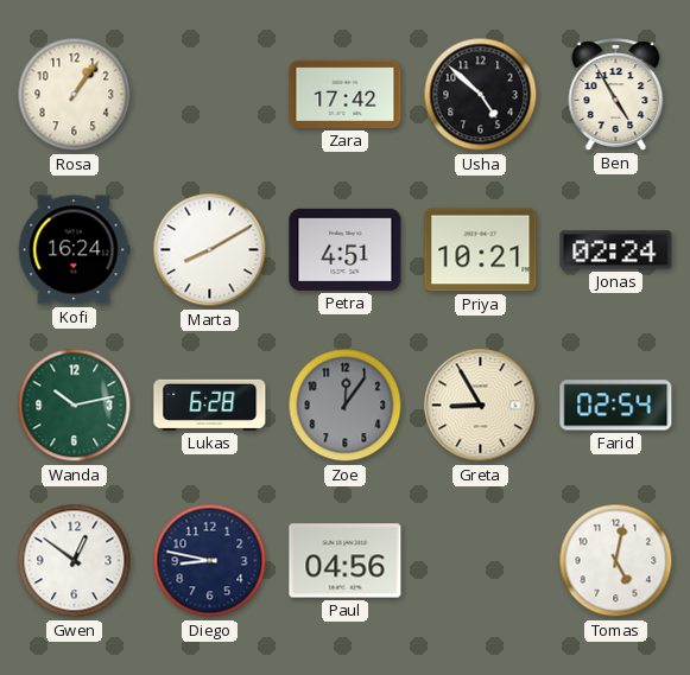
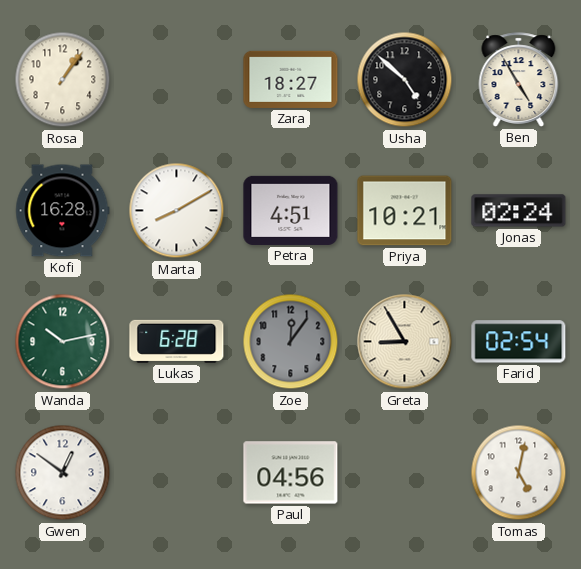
Zara: 17:42 -> 18:27 (291, 79)
Kofi: 16:24 -> 16:28 (63, 211)
Diego: 8:47 -> none (210, 561)
